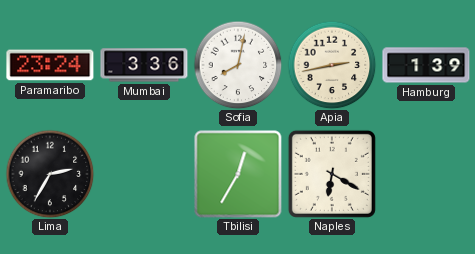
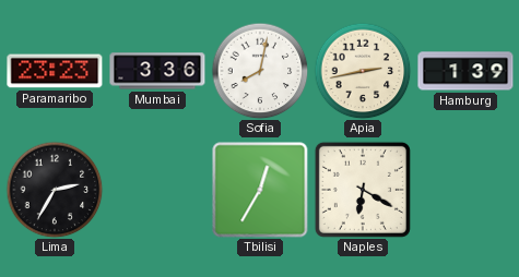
Paramaribo: 23:24 -> 23:23 (55, 71)
